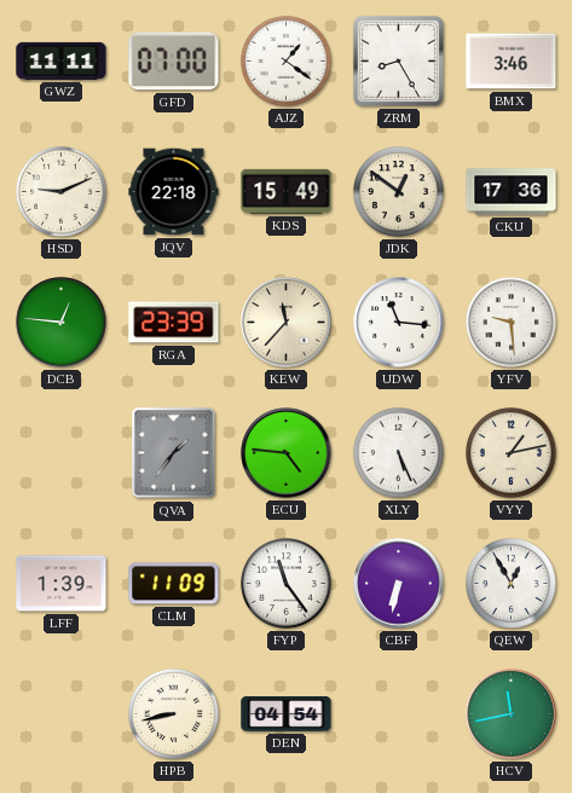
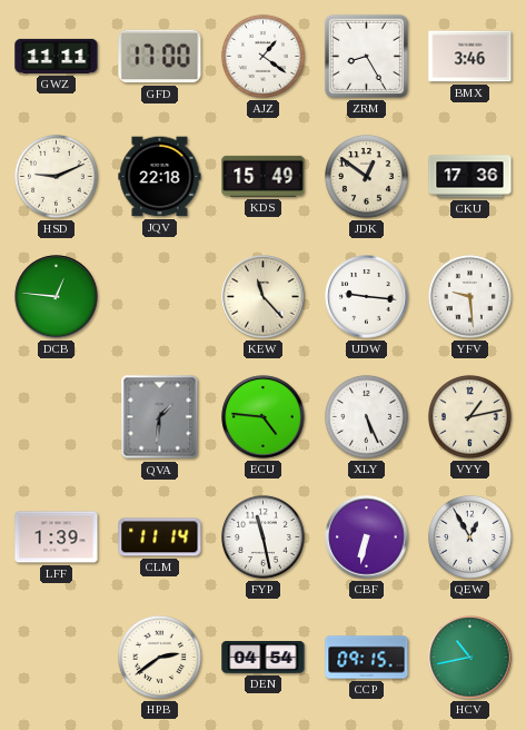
GFD: 07:00 -> 17:00 (160, 57)
RGA: 23:39 -> none (174, 323)
KEW: 11:37 -> 11:23 (264, 297)
UDW: 11:16 -> 9:16 (367, 297)
QVA: 1:36 -> 1:31 (160, 417)
CLM: 11:09 -> 11:14 (160, 537)
FYP: 11:24 -> 11:28 (262, 536)
HPB: 8:43 -> 2:39 (159, 657)
CCP: none -> 09:15 (367, 658)
HCV: 11:43 -> 10:43 (470, 658)
